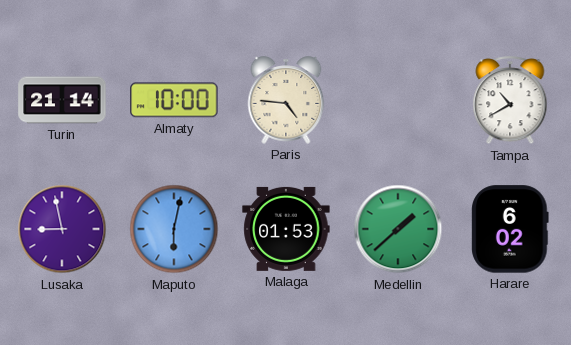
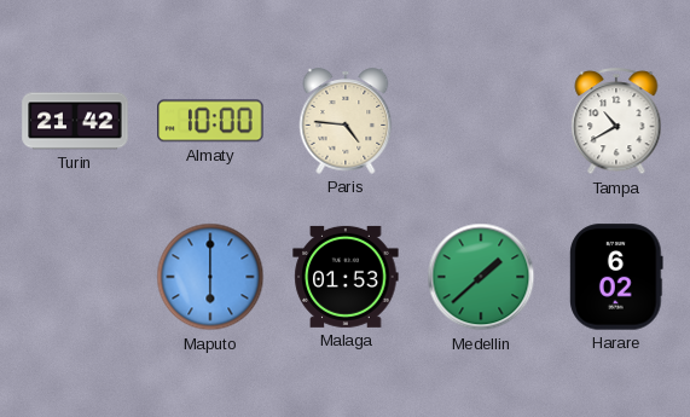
Turin: 21:14 -> 21:42 (75, 121)
Lusaka: 8:58 -> none (62, 229)
Maputo: 6:02 -> 6:00 (210, 277)
